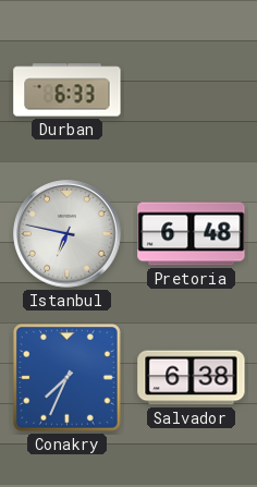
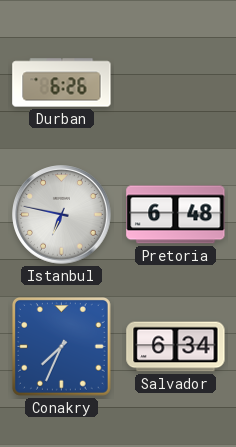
Durban: 6:33 -> 6:26 (62, 83)
Salvador: 6:38 -> 6:34 (176, 347)
